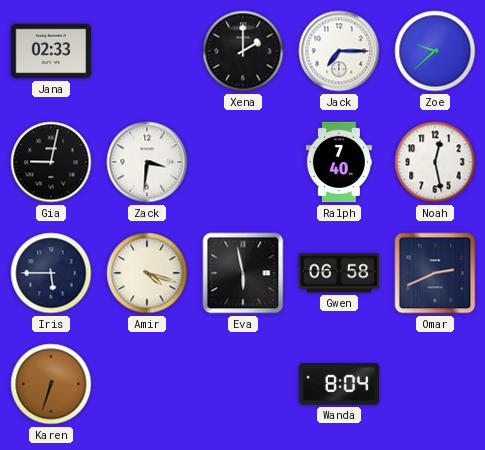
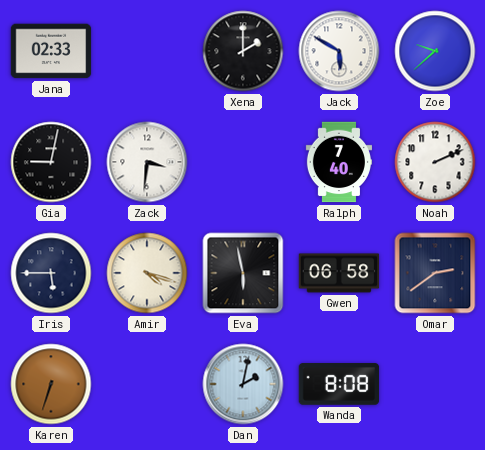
Jack: 7:15 -> 5:50 (339, 51)
Noah: 12:28 -> 2:11 (435, 162)
Omar: 2:41 -> 2:39 (435, 273)
Dan: none -> 2:02 (243, 384)
Wanda: 8:04 -> 8:08 (339, 384)
